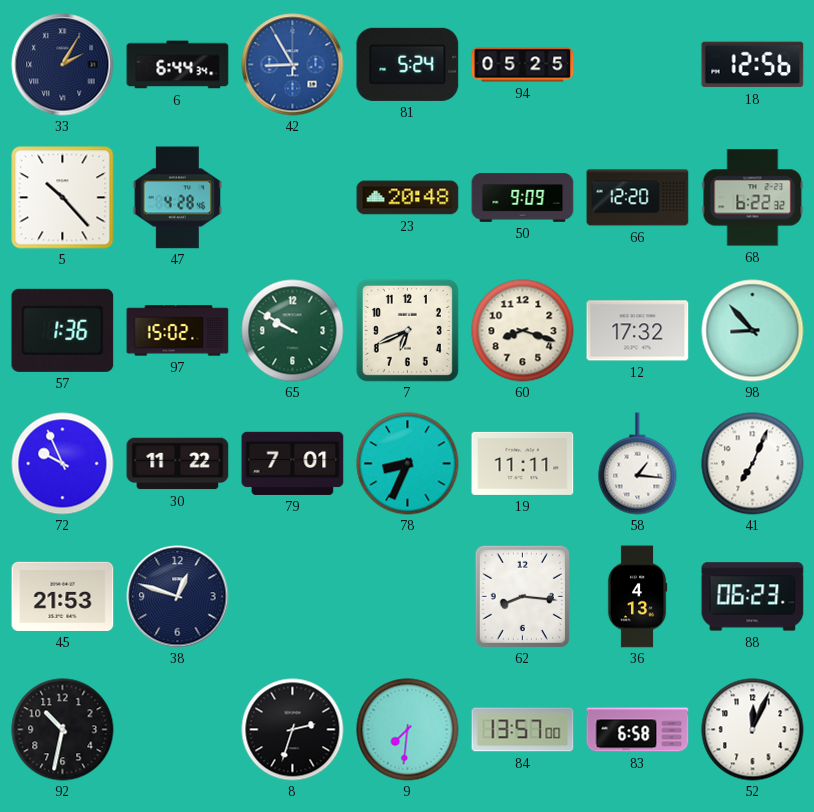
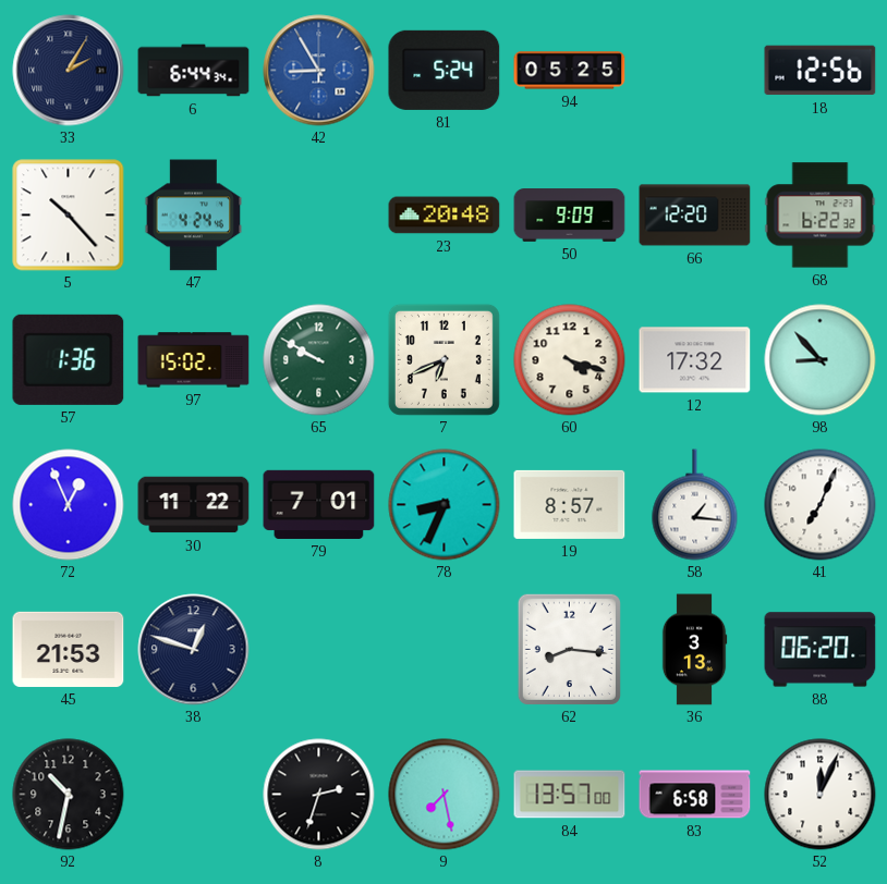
47: 4:28 -> 4:24 (194, 216)
60: 8:18 -> 4:18 (570, 360)
72: 9:56 -> 12:56 (69, 505)
19: 11:11 -> 8:57 (570, 504)
36: 4:13 -> 3:13 (694, 650)
88: 06:23 -> 06:20 (821, 650)
9: 7:31 -> 7:28 (445, 795)
